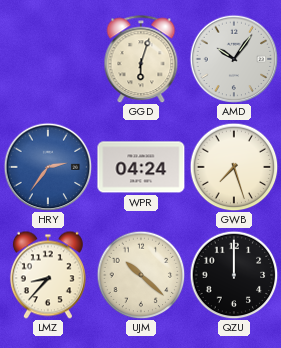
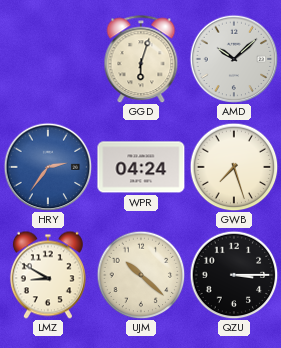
AMD: 10:06 -> 10:08 (234, 59)
LMZ: 8:37 -> 8:50 (48, 275)
QZU: 12:00 -> 3:15 (234, 275)
